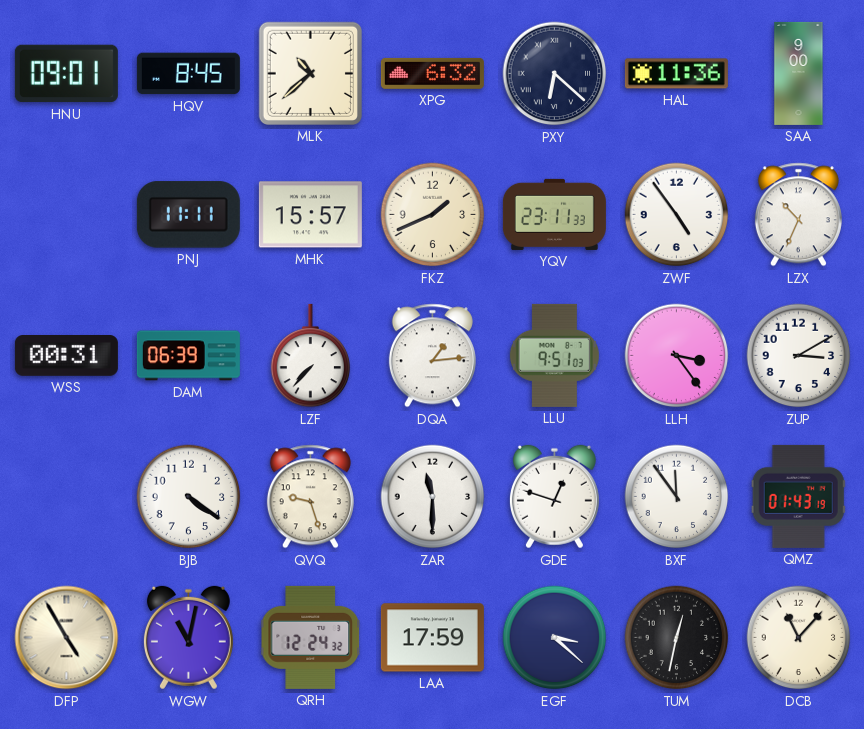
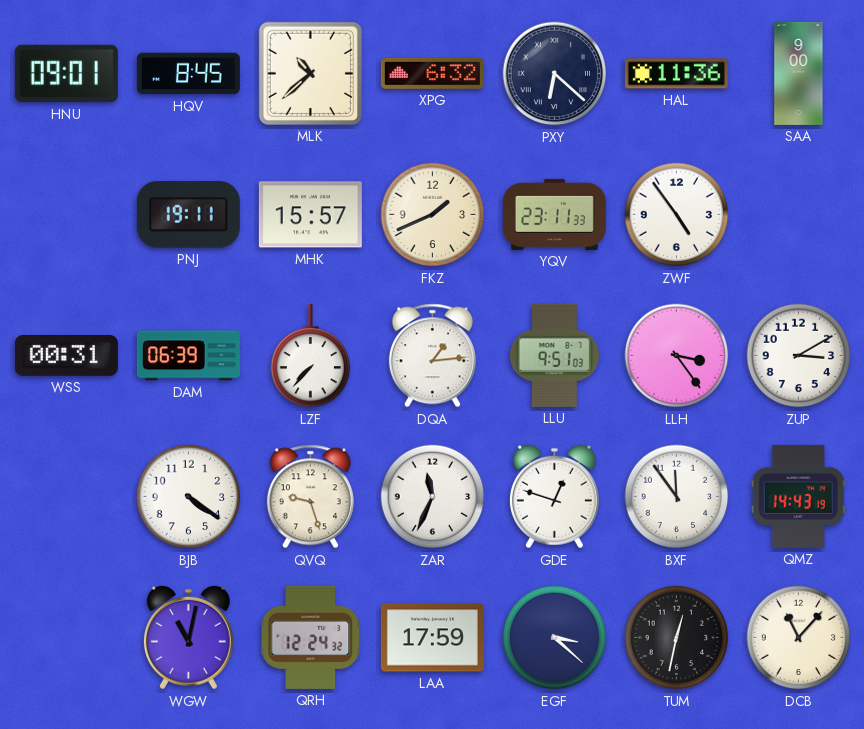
PNJ: 11:11 -> 19:11 (188, 215)
LZX: 10:34 -> none (798, 215)
ZAR: 11:30 -> 11:34 (433, 497)
QMZ: 01:43 -> 14:43 (798, 496)
DFP: 4:55 -> none (67, 638)
